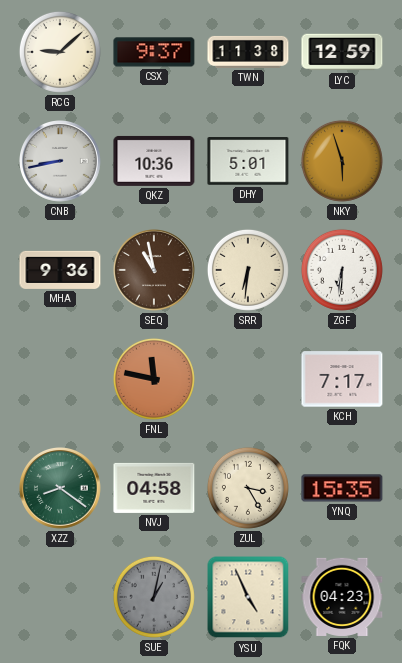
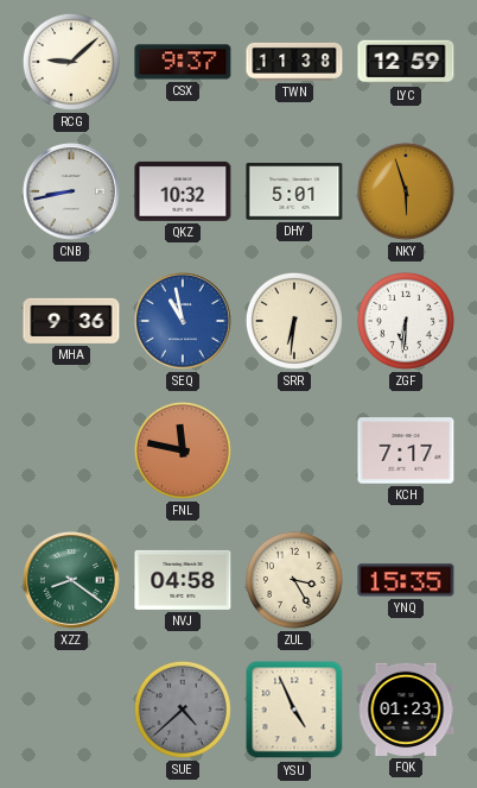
QKZ: 10:36 -> 10:32 (183, 191)
SEQ dial: brown -> blue (184, 322)
SUE: 1:02 -> 4:38 (183, 710)
FQK: 04:23 -> 01:23 (406, 710)
